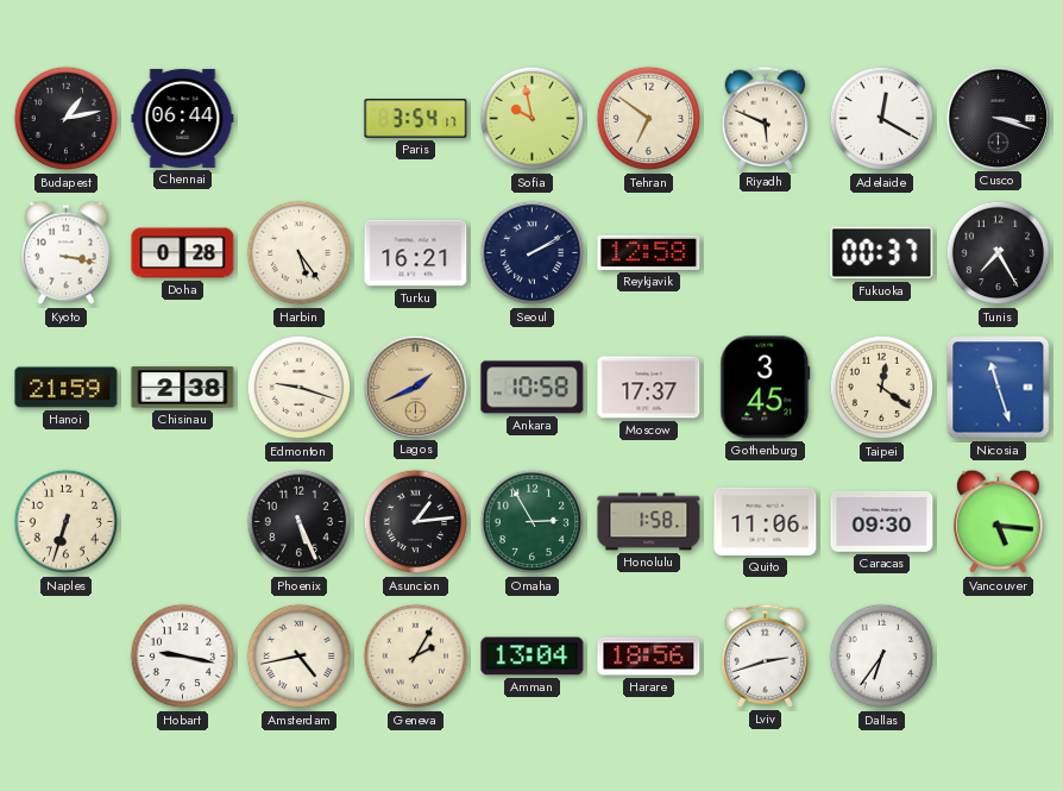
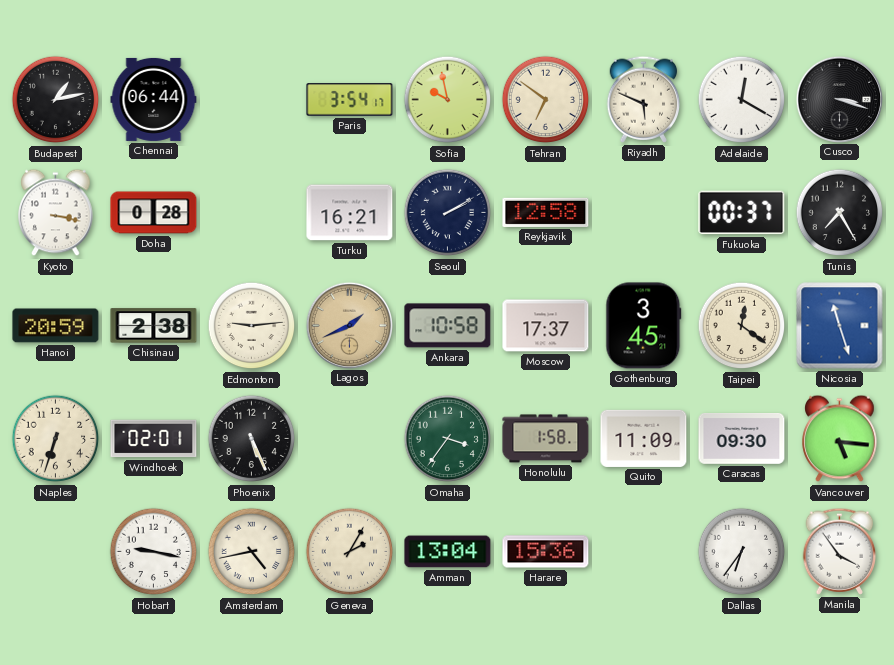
Harbin: 5:24 -> none (300, 253)
Hanoi: 21:59 -> 20:59 (56, 326)
Edmonton: 9:18 -> 9:14 (252, 326)
Windhoek: none -> 02:01 (154, 439)
Asuncion: 1:14 -> none (416, 522)
Omaha: 2:55 -> 3:36 (448, 439)
Quito: 11:06 -> 11:09 (644, 438)
Harare: 18:56 -> 15:36 (546, 552)
Lviv: 2:42 -> none (766, 655)
Manila: none -> 3:54 (840, 551)
